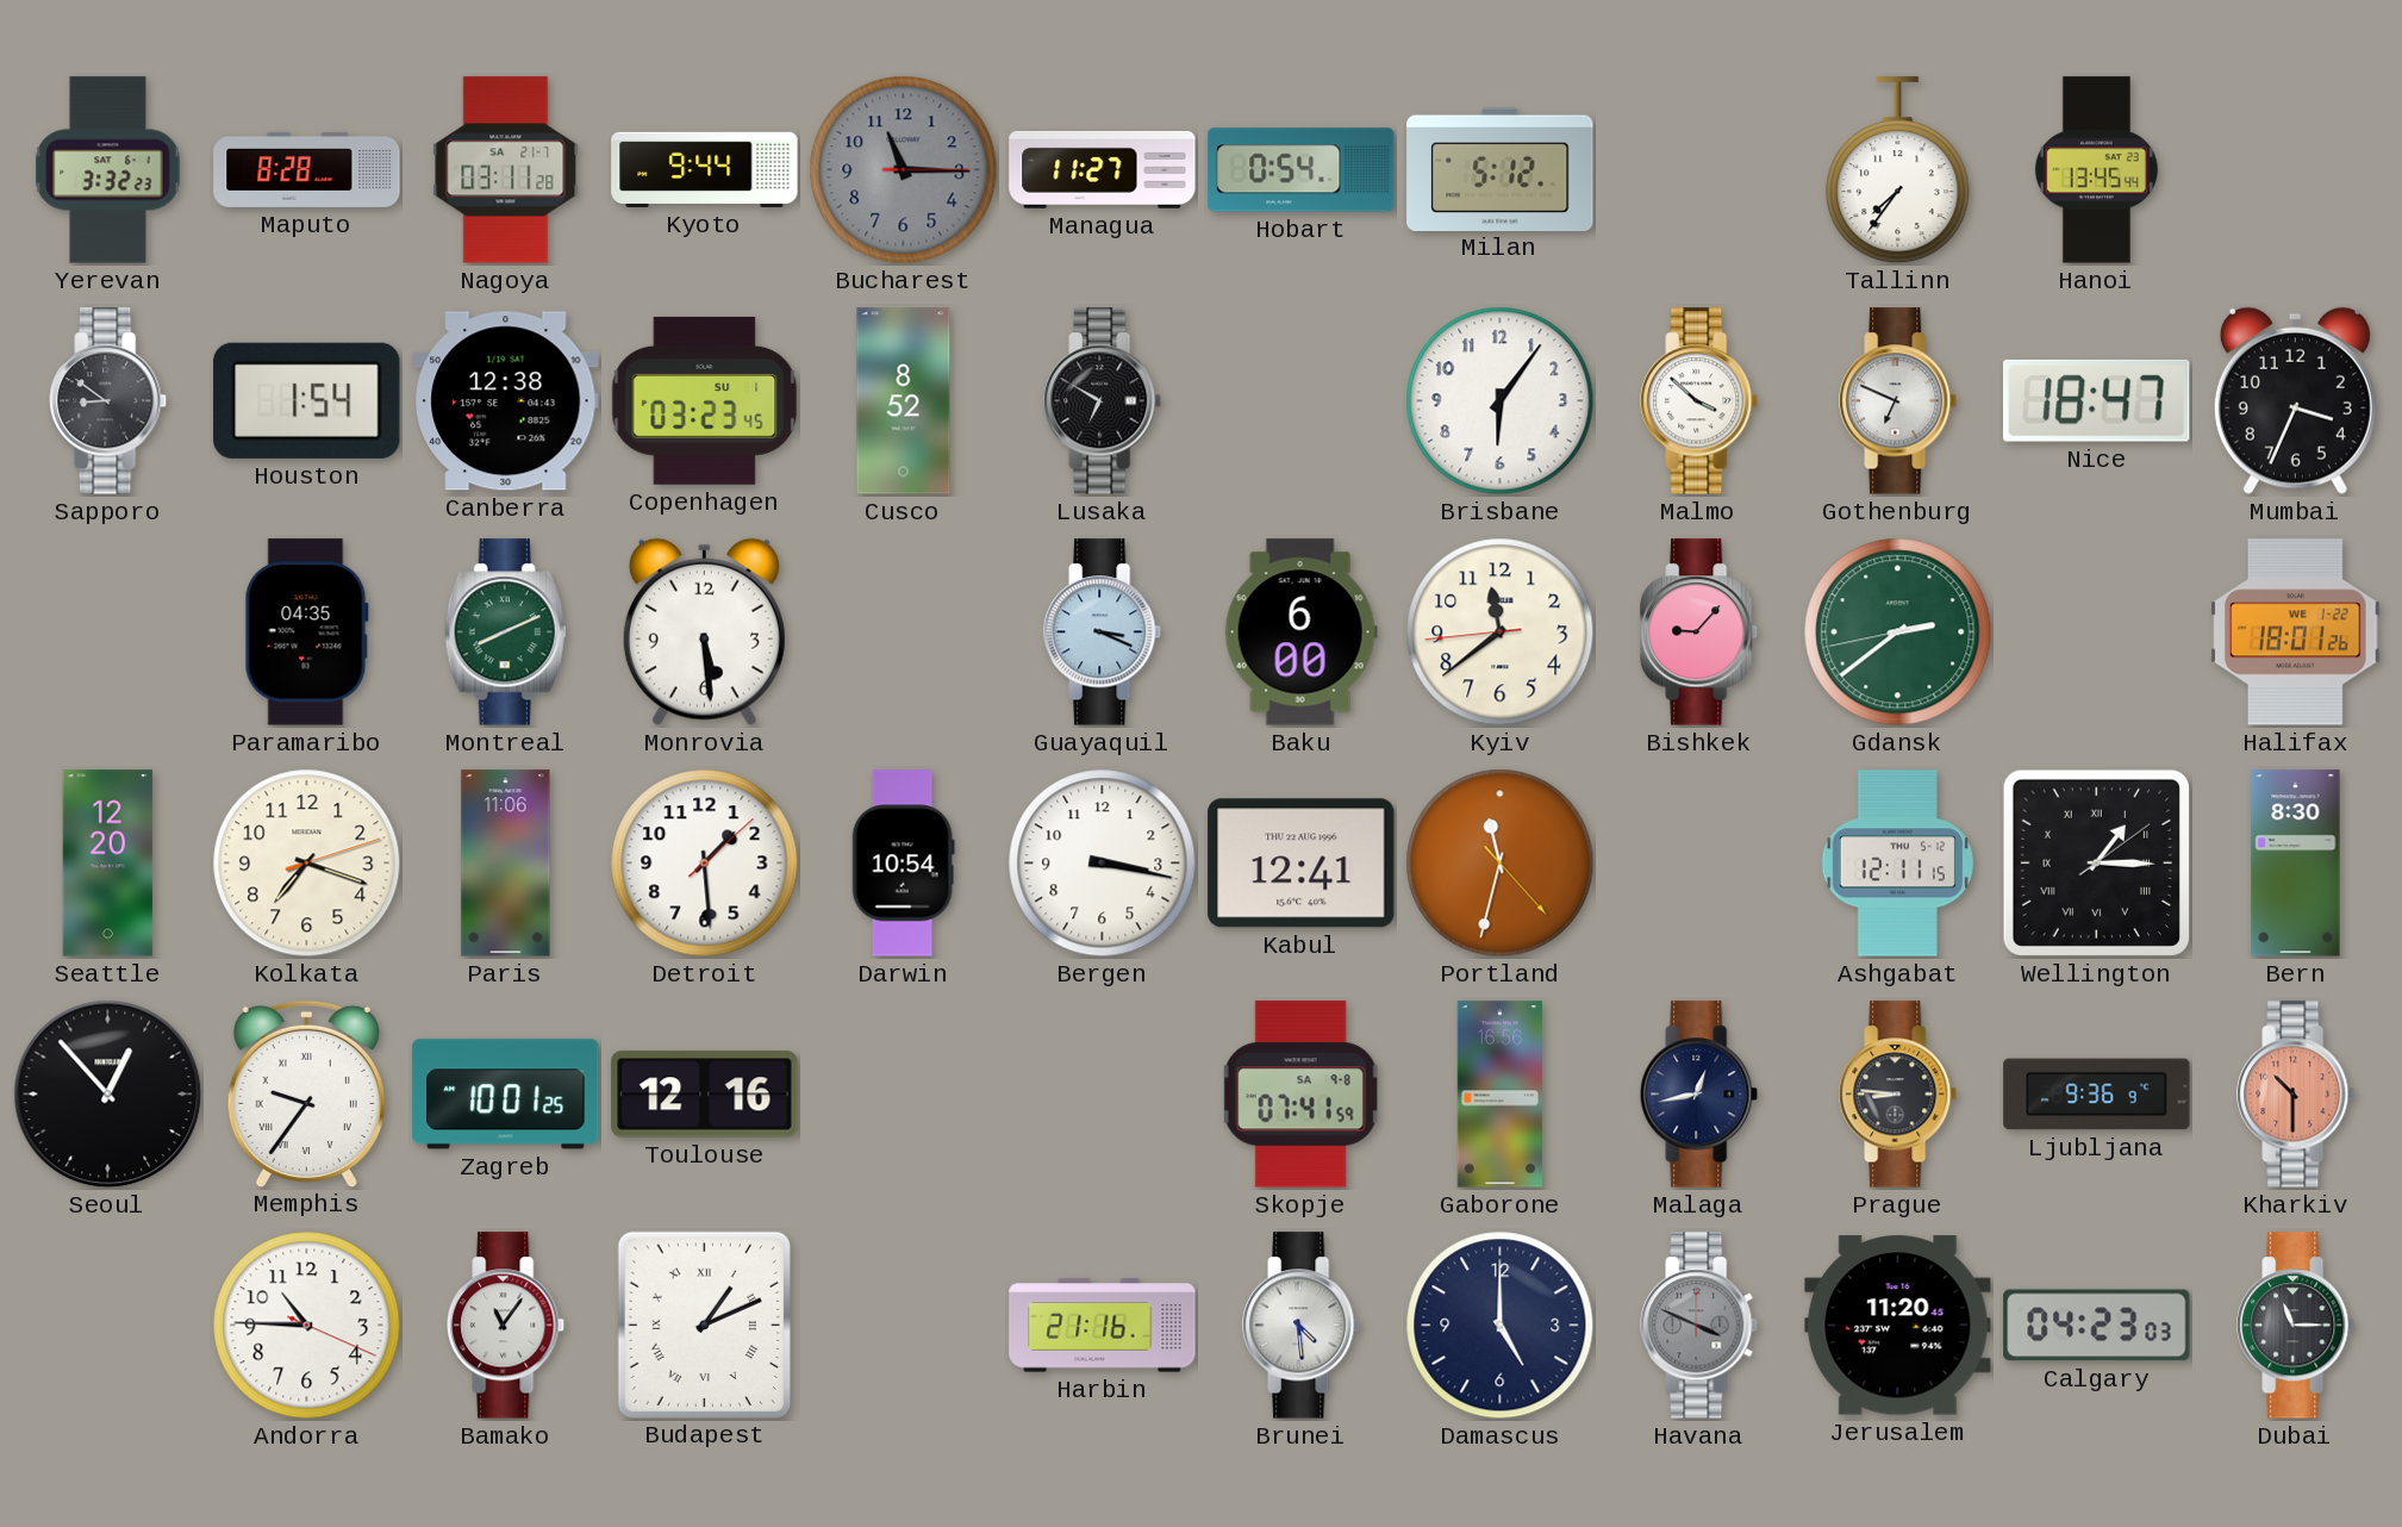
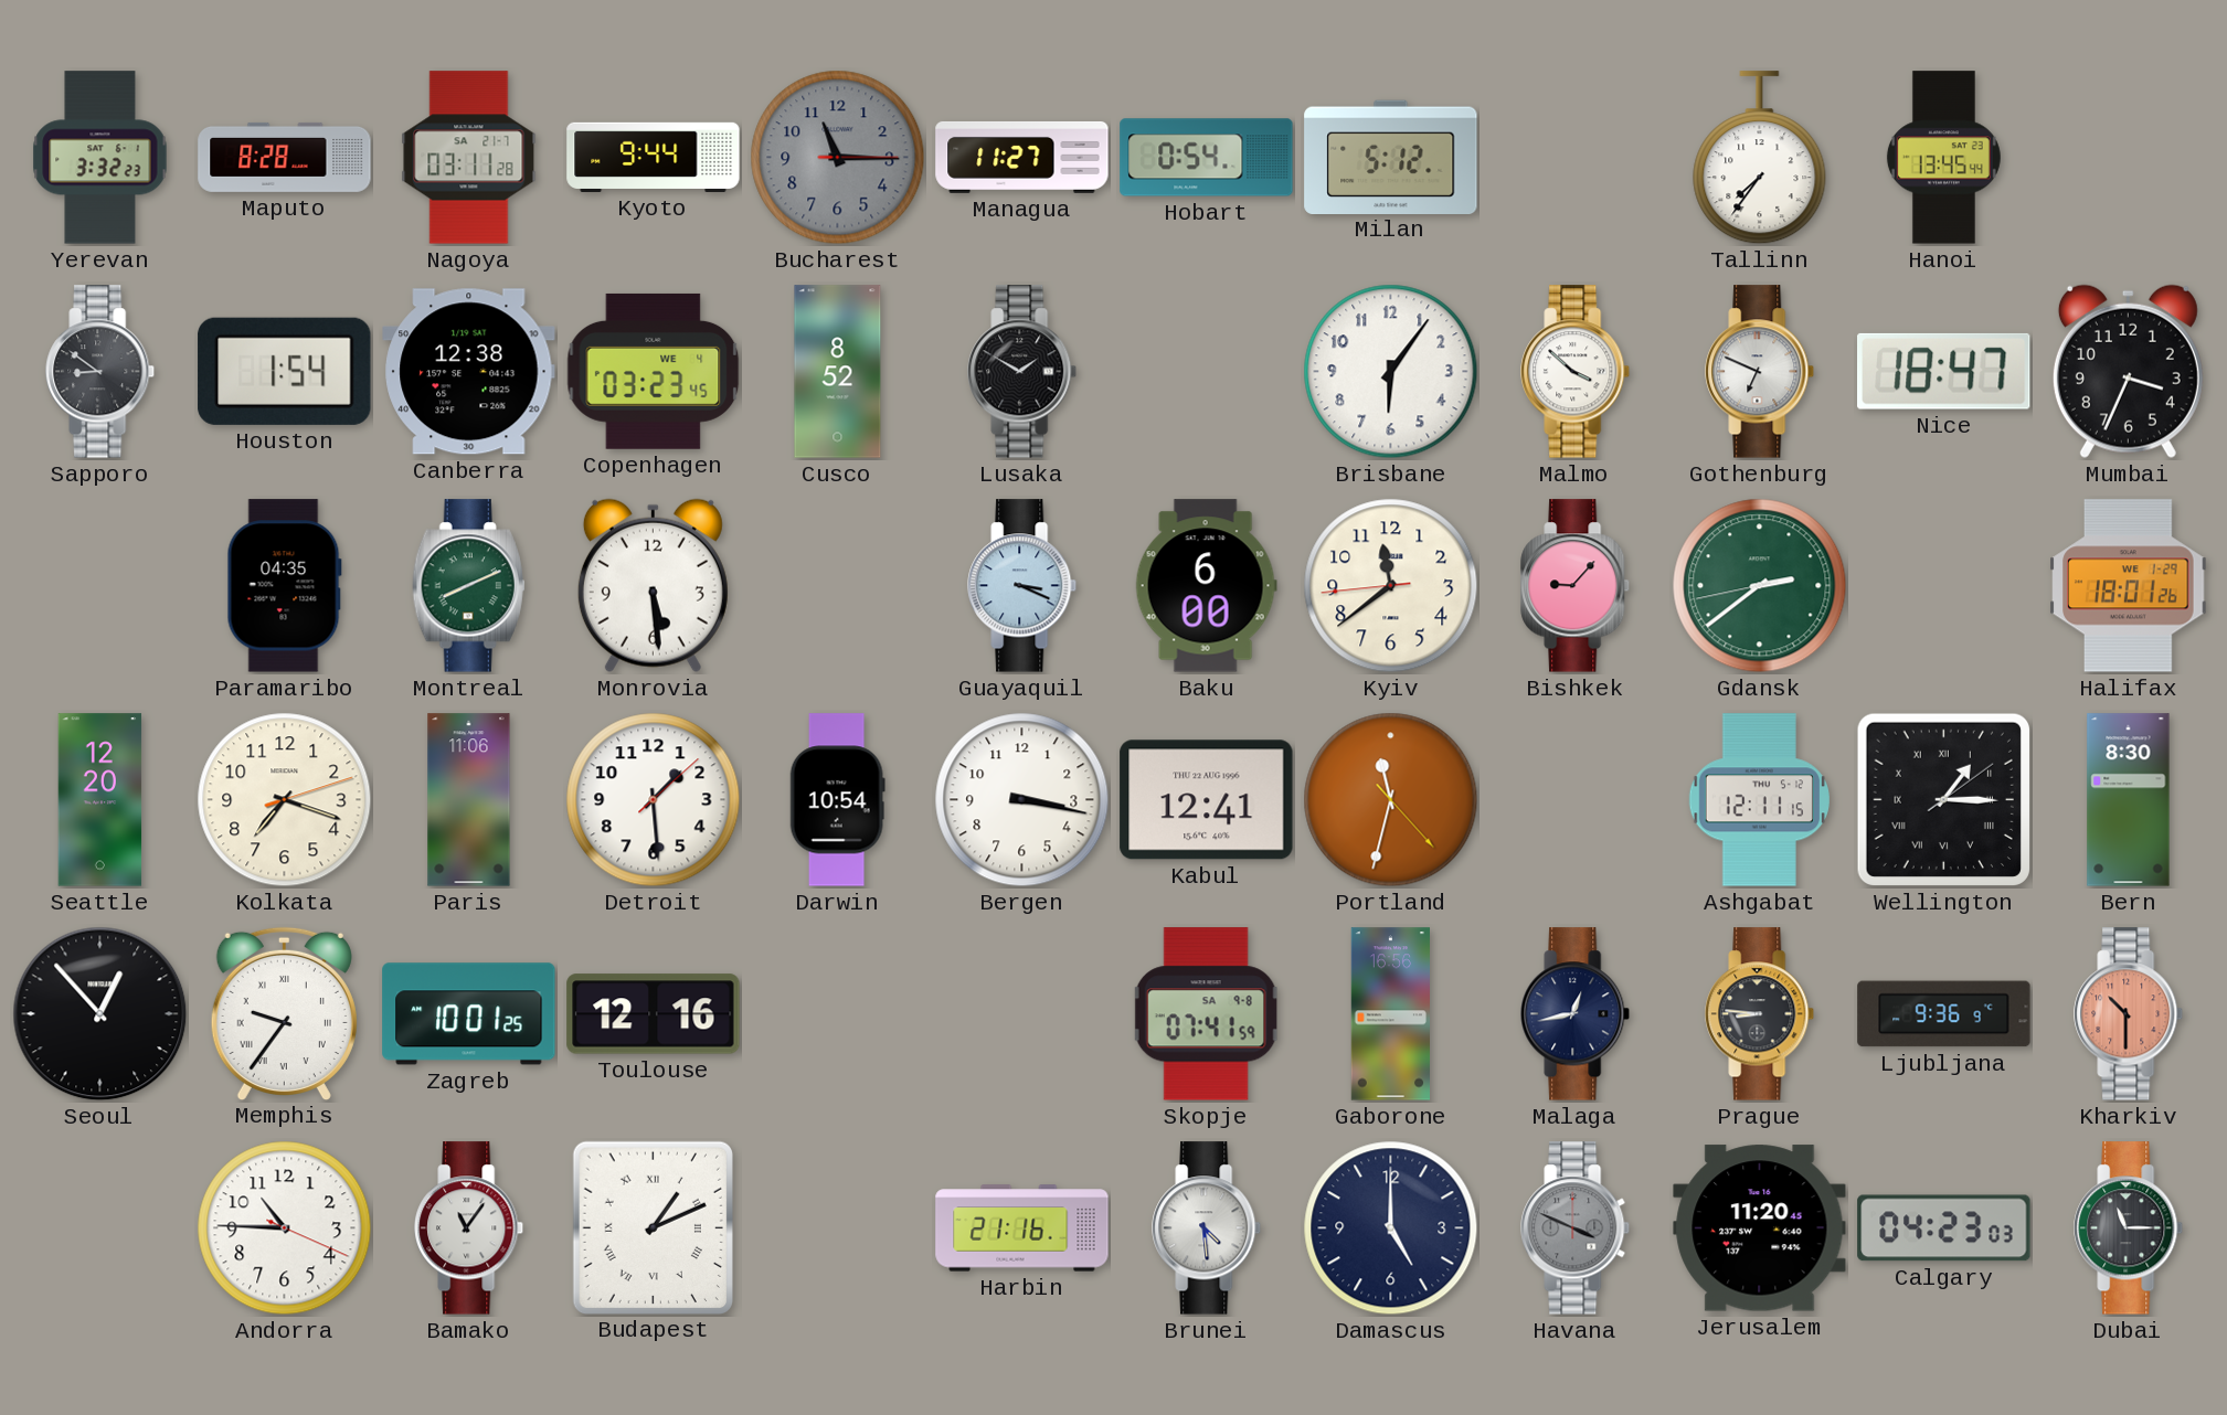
Copenhagen date: SU 1 -> WE 4 (654, 371)
Lusaka: 6:50 -> 1:50 (1022, 372)
Halifax date: WE 1-22 -> WE 1-29 (2129, 586)
